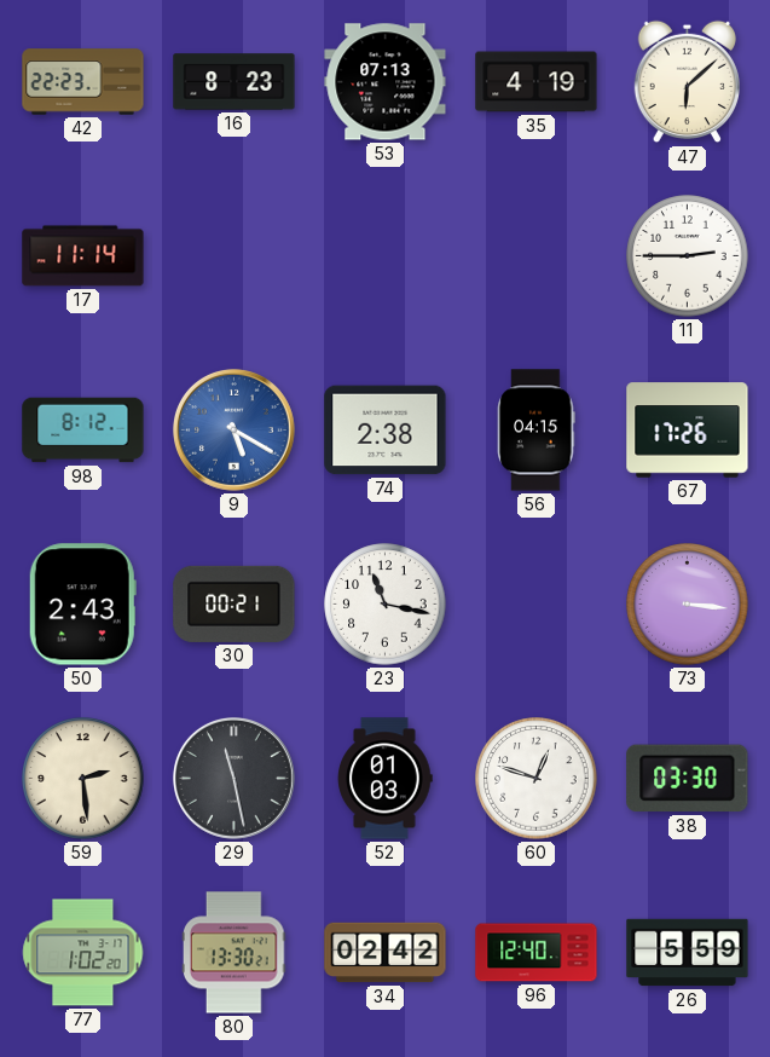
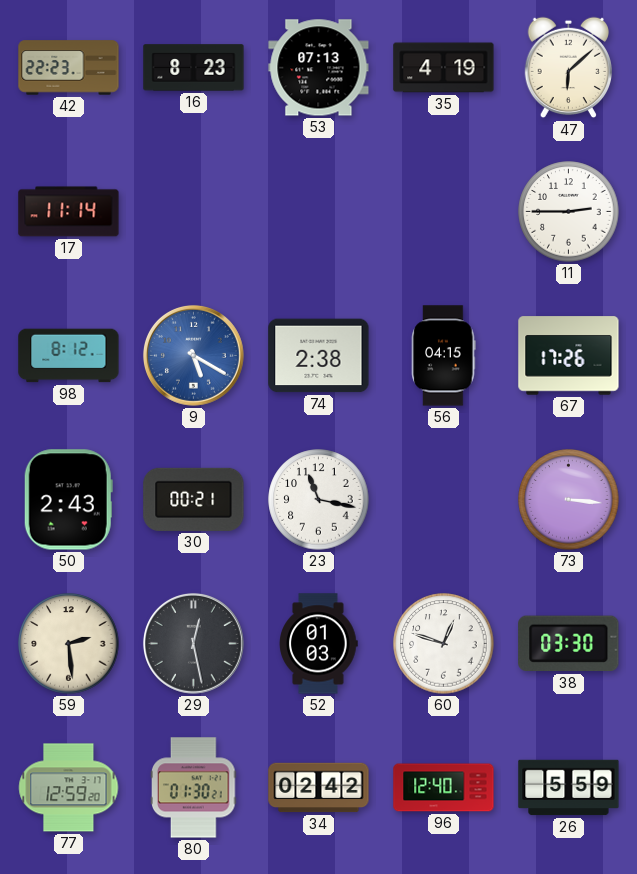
29: 11:28 -> 12:28 (193, 643)
77: 1:02 -> 12:59 (69, 788)
80: 13:30 -> 01:30 (194, 788)
